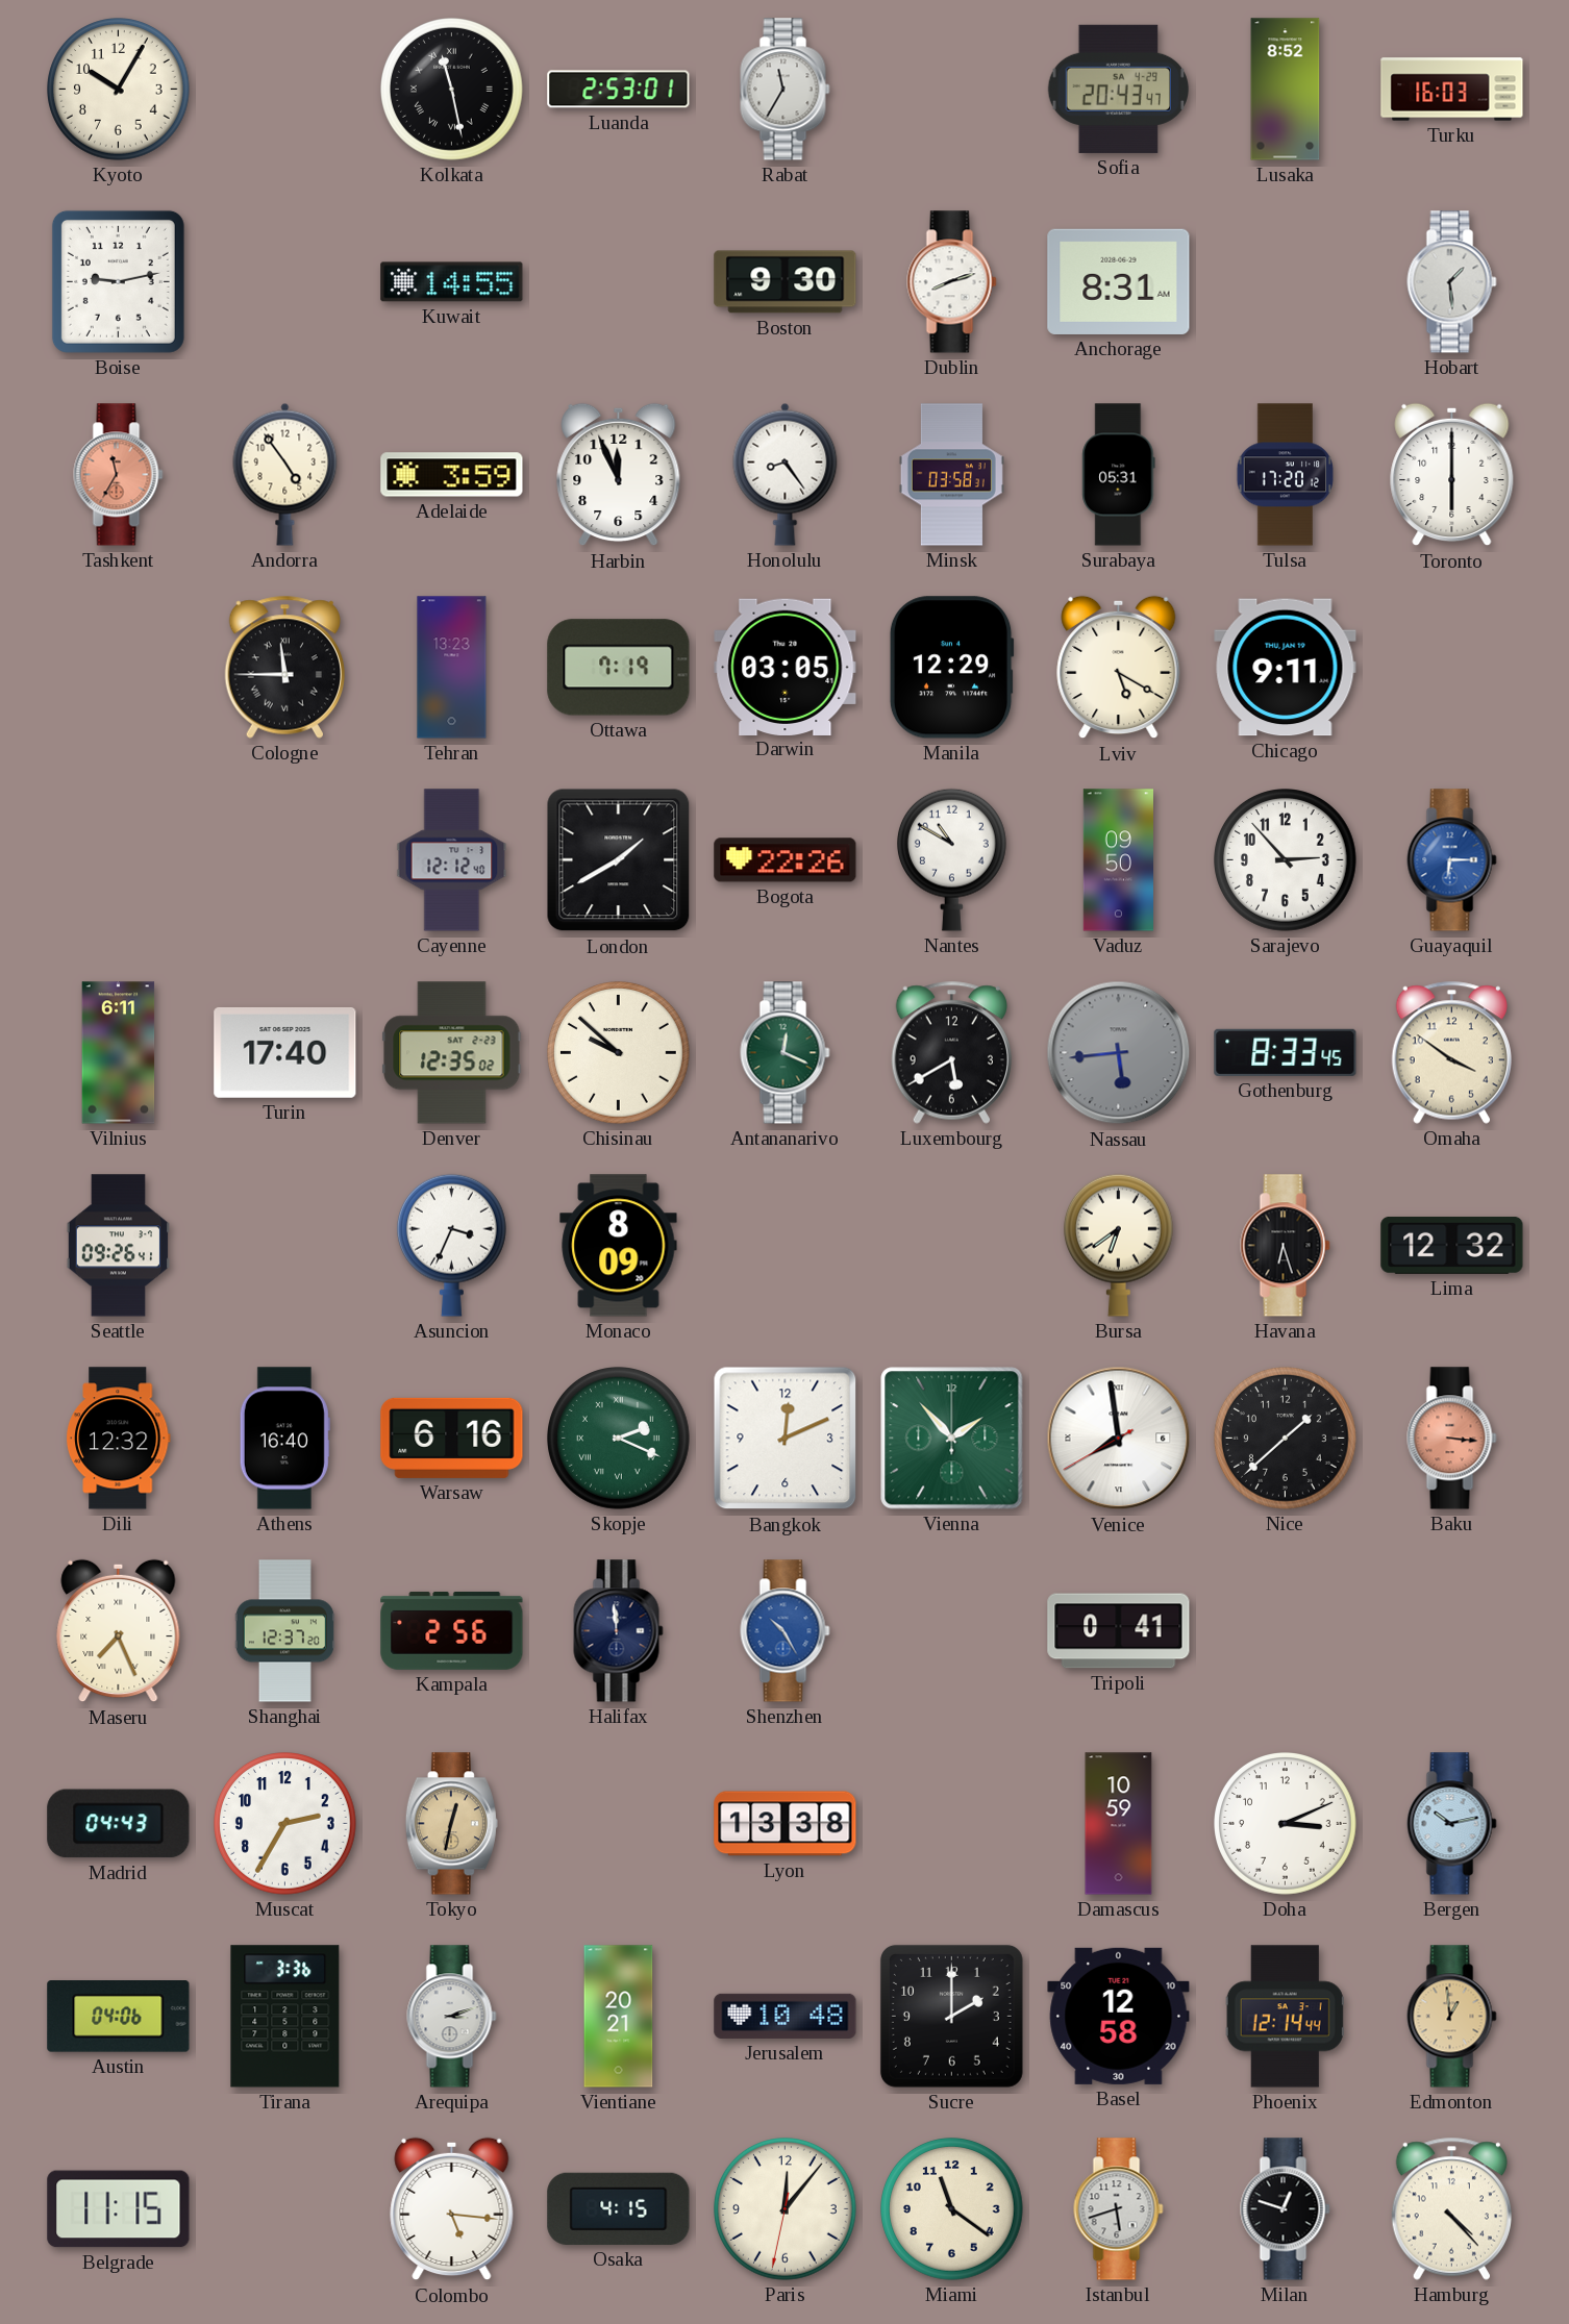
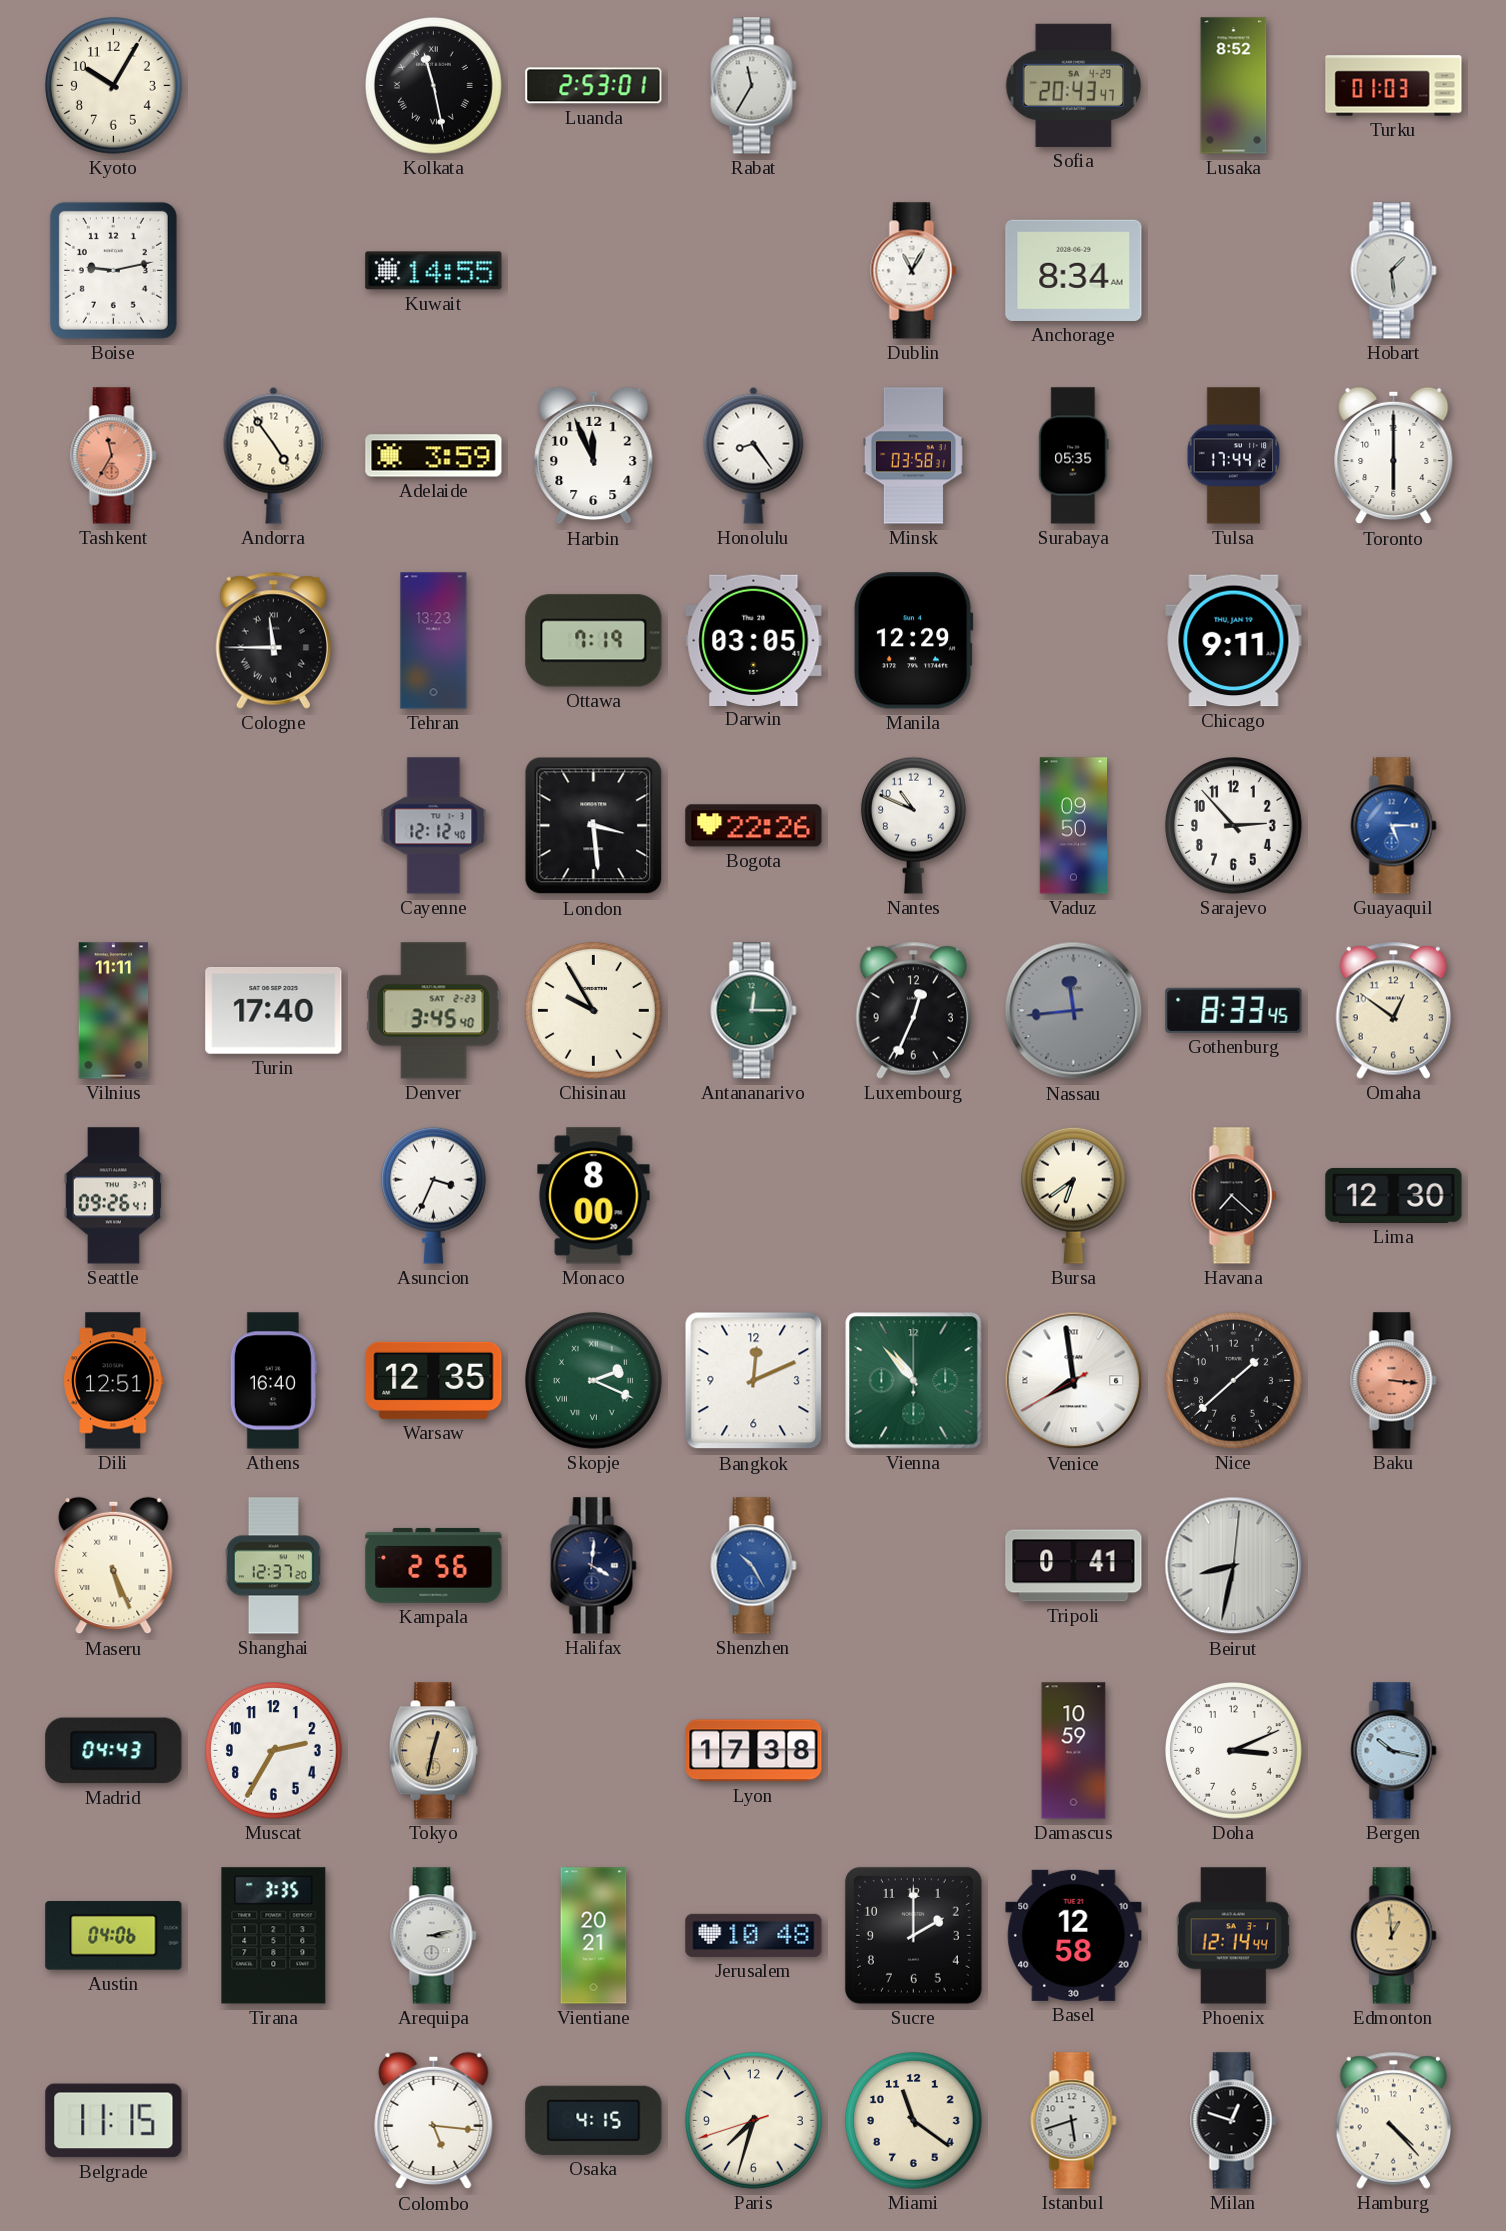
Turku: 16:03 -> 01:03 (1394, 86)
Boston: 9:30 -> none (786, 282)
Dublin: 8:12 -> 11:05 (914, 271)
Anchorage: 8:31 -> 8:34 (1074, 270)
Surabaya: 05:31 -> 05:35 (1074, 456)
Tulsa: 17:20 -> 17:44 (1234, 456)
Lviv: 5:20 -> none (1119, 668)
London: 1:40 -> 3:29 (594, 826)
Nantes: 10:50 -> 10:49 (913, 825)
Guayaquil: 6:15 -> 5:15 (1394, 826)
Vilnius: 6:11 -> 11:11 (114, 1011)
Denver: 12:35 -> 3:45 (434, 1011)
Chisinau: 9:52 -> 9:55 (594, 1011)
Antananarivo: 12:19 -> 12:15 (754, 1011)
Luxembourg: 5:40 -> 12:34 (913, 1010)
Nassau: 5:44 -> 11:44 (1074, 1011)
Omaha: 3:51 -> 12:51 (1393, 1010)
Monaco: 8:09 -> 8:00 (594, 1196)
Havana: 6:27 -> 7:22 (1234, 1196)
Lima: 12:32 -> 12:30 (1394, 1195)
Dili: 12:32 -> 12:51 (113, 1381)
Warsaw: 6:16 -> 12:35 (434, 1380)
Vienna: 1:53 -> 10:53 (914, 1381)
Maseru: 7:26 -> 5:26 (114, 1566)
Halifax: 11:59 -> 4:01 (594, 1566)
Beirut: none -> 8:32 (1234, 1566)
Lyon: 13:38 -> 17:38 (754, 1751)
Bergen: 10:13 -> 10:17 (1394, 1751)
Tirana: 3:36 -> 3:35 (274, 1936)
Arequipa: 3:12 -> 3:13 (434, 1936)
Paris: 12:06 -> 7:32 (754, 2121)
